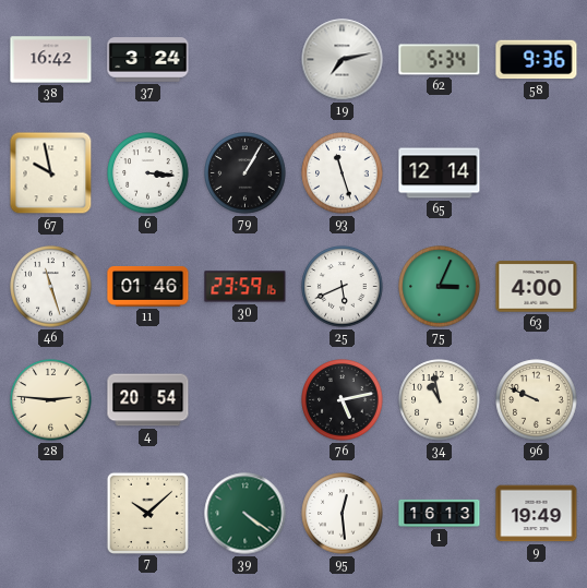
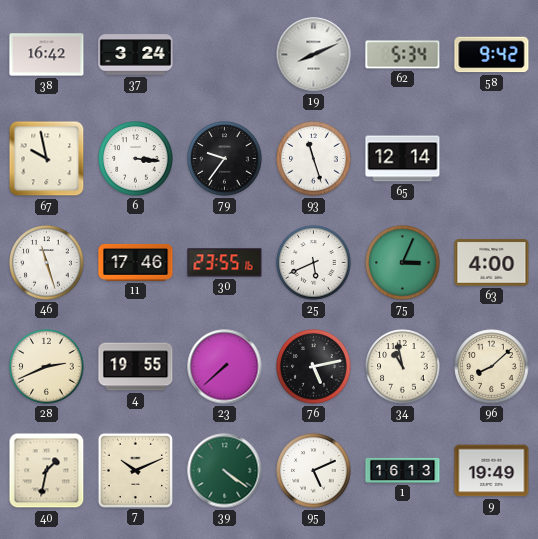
19: 7:13 -> 8:11 (314, 55)
58: 9:36 -> 9:42 (492, 55)
79: 1:05 -> 9:36 (225, 159)
11: 01:46 -> 17:46 (136, 263)
30: 23:59 -> 23:55 (225, 263)
28: 2:46 -> 2:41 (47, 367)
4: 20:54 -> 19:55 (136, 367)
23: none -> 7:38 (225, 367)
96: 9:49 -> 8:08 (492, 367)
40: none -> 1:32 (47, 471)
7: 10:08 -> 10:11 (135, 470)
95: 12:29 -> 5:11 (314, 471)
